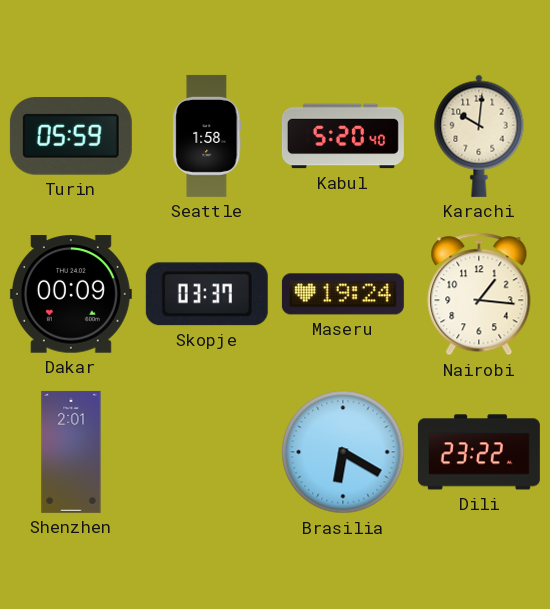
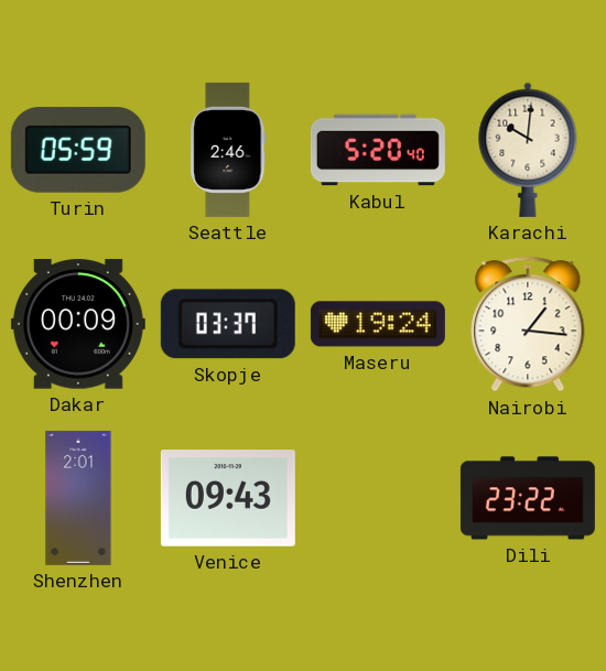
Seattle: 1:58 -> 2:46 (228, 150)
Venice: none -> 09:43 (228, 498)
Brasilia: 6:20 -> none (343, 452)
